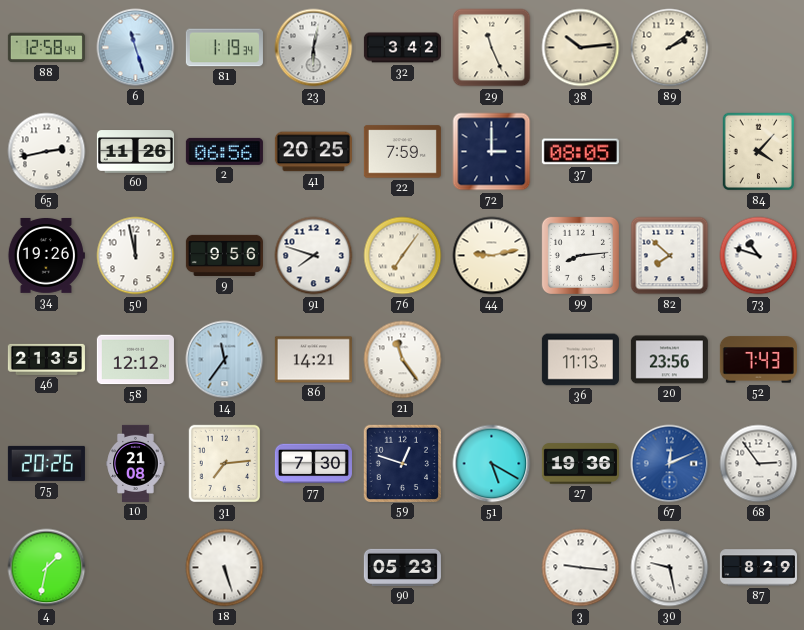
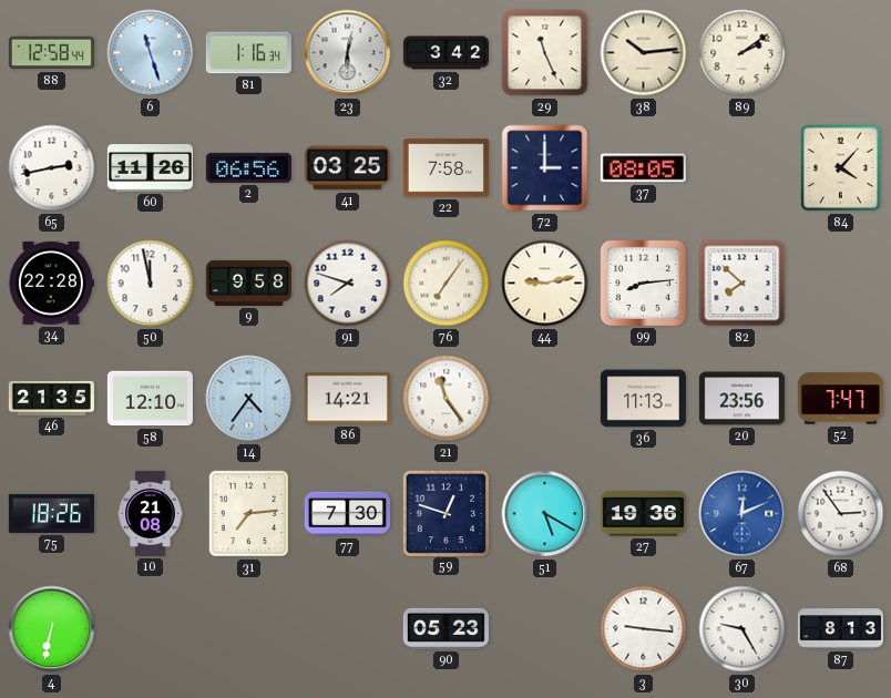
81: 1:19 -> 1:16 (248, 53)
41: 20:25 -> 03:25 (347, 168)
22: 7:59 -> 7:58 (445, 168)
34: 19:26 -> 22:28 (51, 283)
9: 9:56 -> 9:58 (248, 283)
73: 10:48 -> none (759, 256)
58: 12:12 -> 12:10 (150, 399)
14: 11:36 -> 4:36 (249, 399)
52: 7:43 -> 7:47 (840, 399)
75: 20:26 -> 18:26 (51, 513)
4: 1:32 -> 6:32 (52, 629)
18: 5:27 -> none (225, 568)
30: 9:28 -> 9:25 (742, 629)
87: 8:29 -> 8:13 (840, 629)
